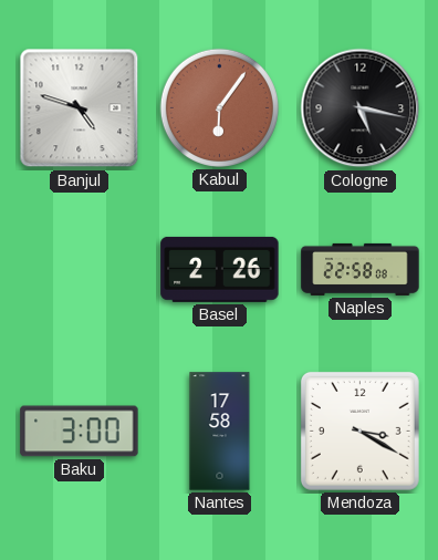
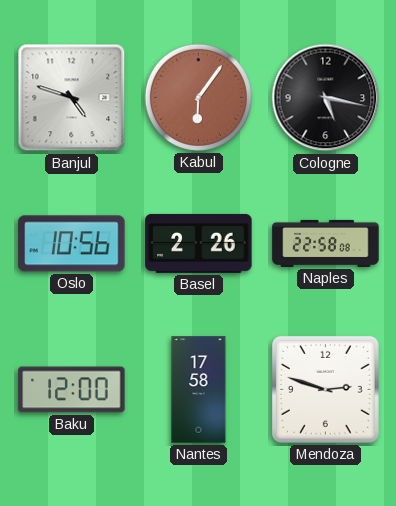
Oslo: none -> 10:56 (72, 244)
Baku: 3:00 -> 12:00 (72, 390)
Mendoza: 3:20 -> 2:48 (325, 389)
